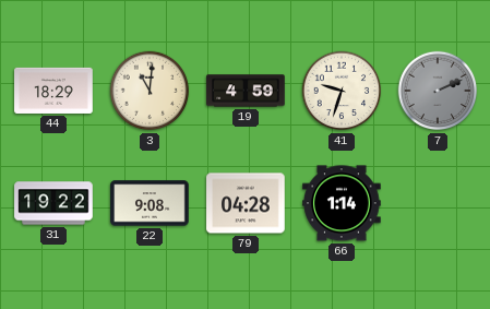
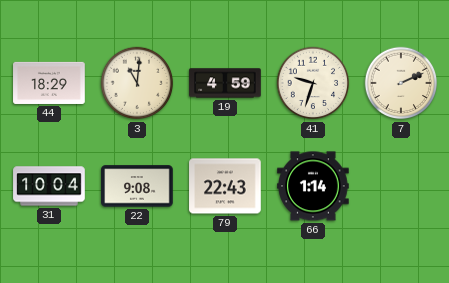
7 dial: grey -> cream (401, 83)
31: 19:22 -> 10:04 (49, 186)
79: 04:28 -> 22:43 (225, 186)
